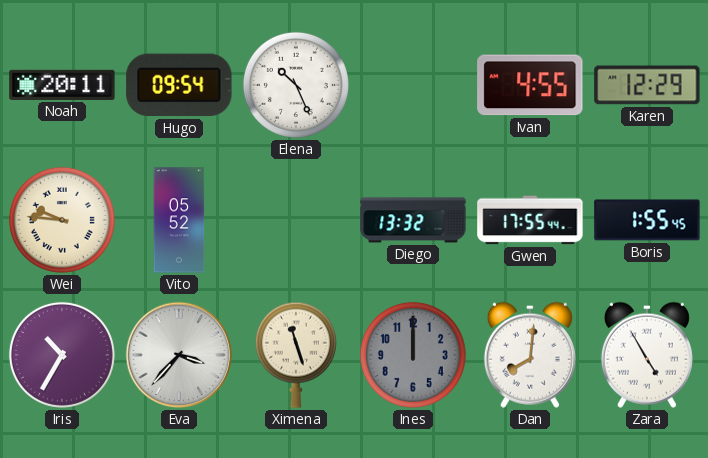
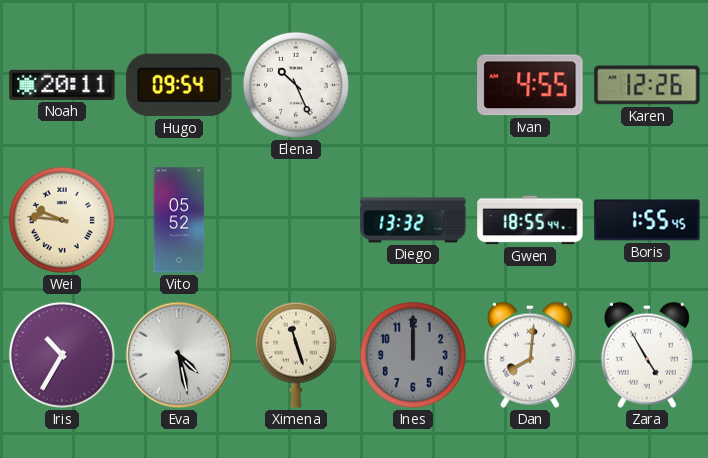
Karen: 12:29 -> 12:26 (647, 85)
Gwen: 17:55 -> 18:55 (530, 220)
Eva: 3:37 -> 4:28 (179, 355)
